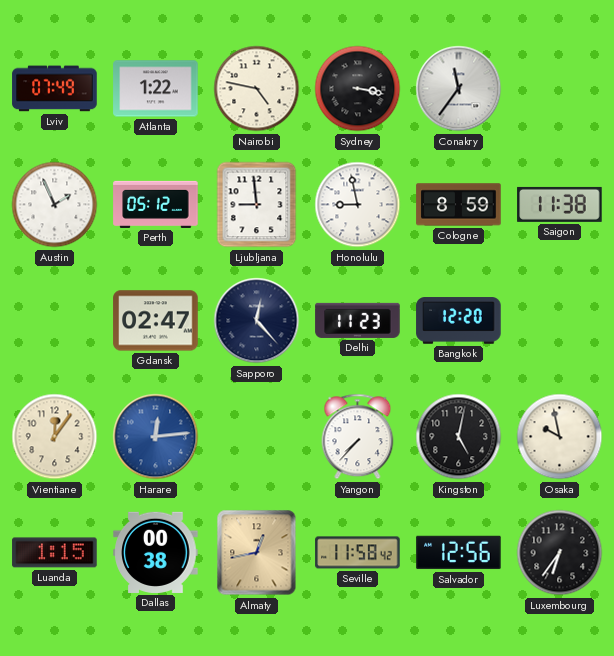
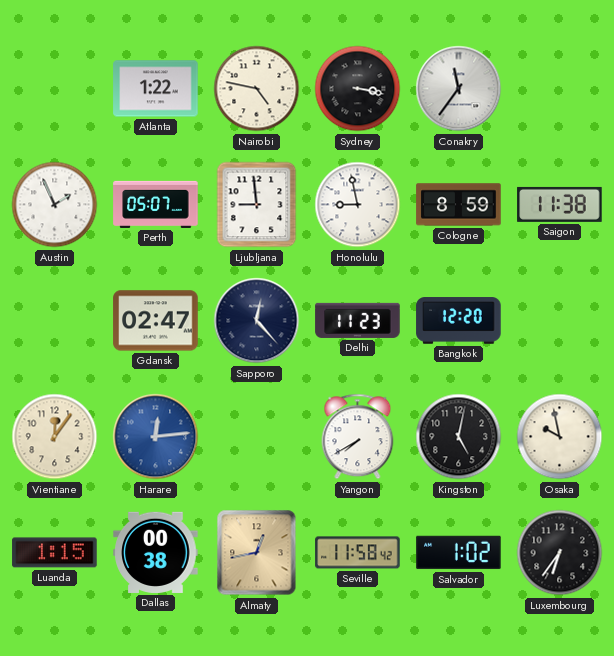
Lviv: 07:49 -> none (55, 89)
Perth: 05:12 -> 05:07 (156, 204)
Yangon: 7:37 -> 7:40 (358, 437)
Salvador: 12:56 -> 1:02 (459, 553)
